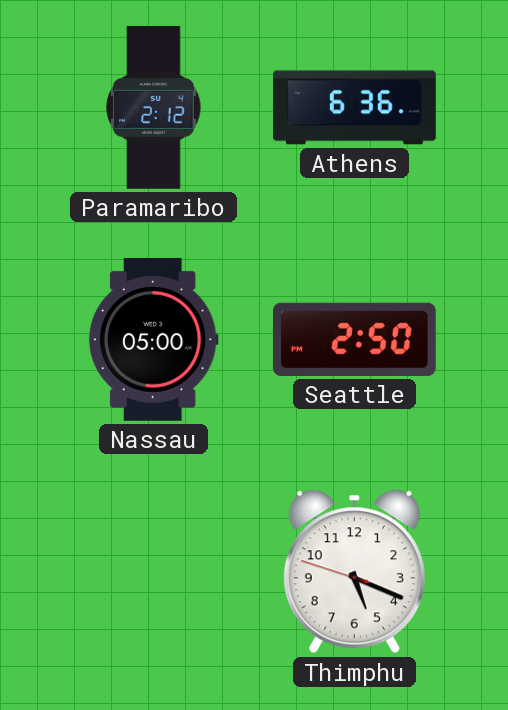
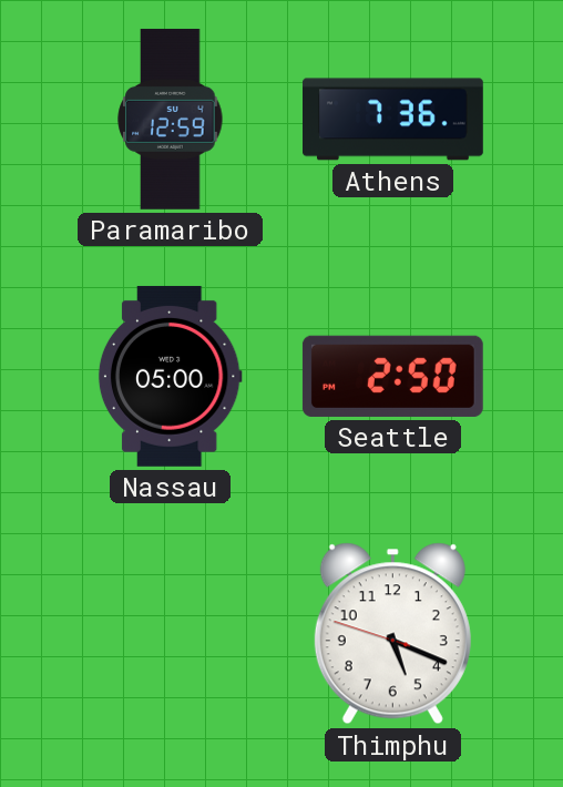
Paramaribo: 2:12 -> 12:59 (171, 119)
Athens: 6:36 -> 7:36 (393, 120)
